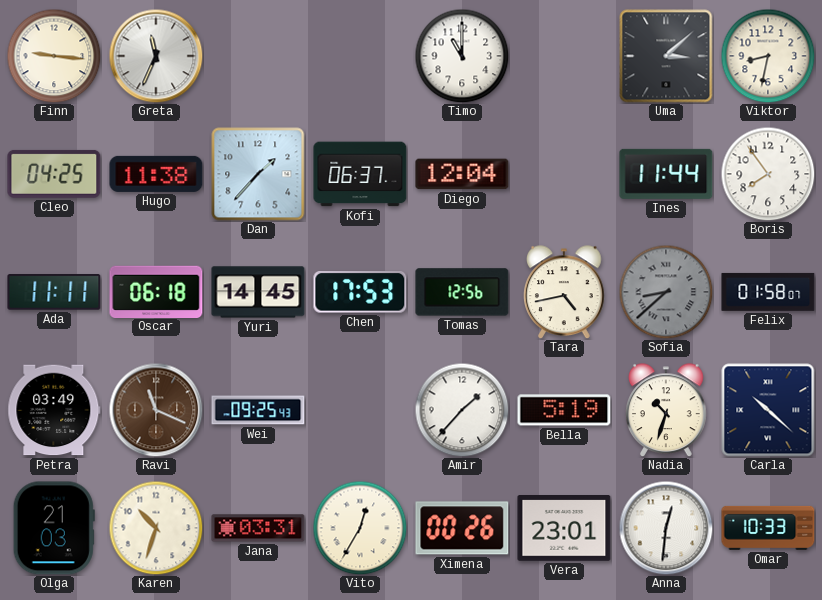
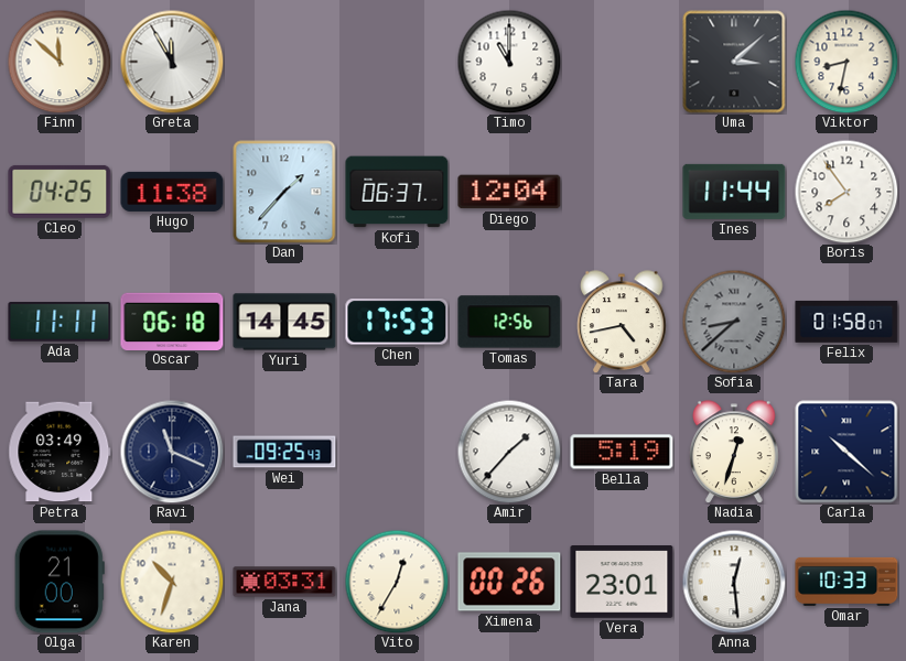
Finn: 9:16 -> 11:52 (60, 62)
Greta: 11:34 -> 11:55 (172, 62)
Ravi dial: brown -> navy (172, 452)
Nadia: 10:33 -> 12:33 (734, 452)
Olga: 21:03 -> 21:00 (60, 582)
Anna: 12:31 -> 12:29 (734, 582)
